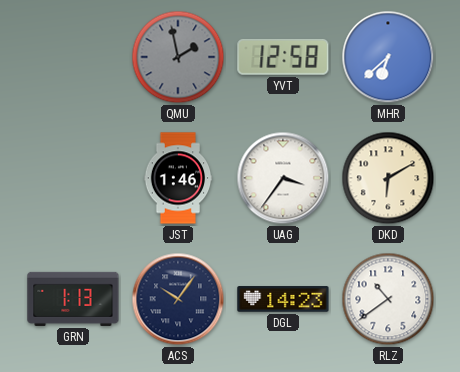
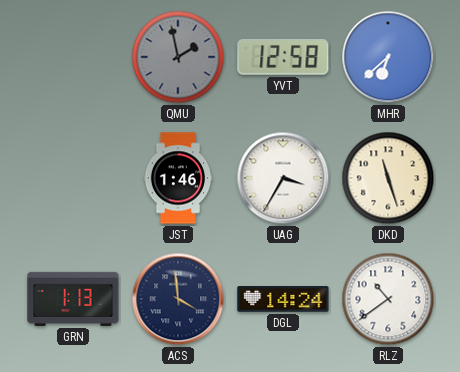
UAG: 3:36 -> 3:35 (283, 178)
DKD: 6:10 -> 11:27 (388, 178)
ACS: 10:06 -> 3:59 (178, 299)
DGL: 14:23 -> 14:24 (283, 299)
